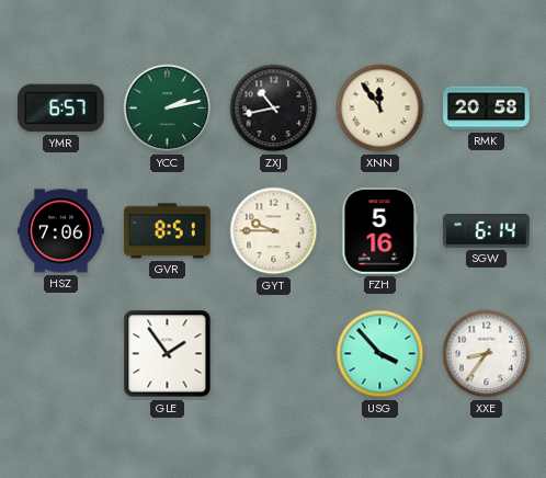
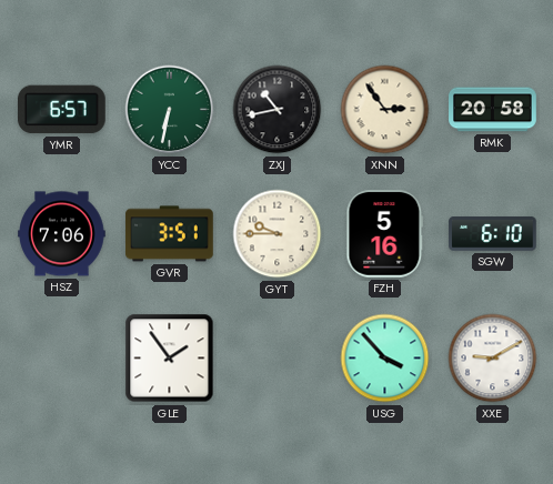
YCC: 2:13 -> 6:32 (170, 110)
XNN: 11:54 -> 2:54 (385, 110)
GVR: 8:51 -> 3:51 (170, 234)
SGW: 6:14 -> 6:10 (493, 234)
XXE: 8:36 -> 9:10 (493, 359)
